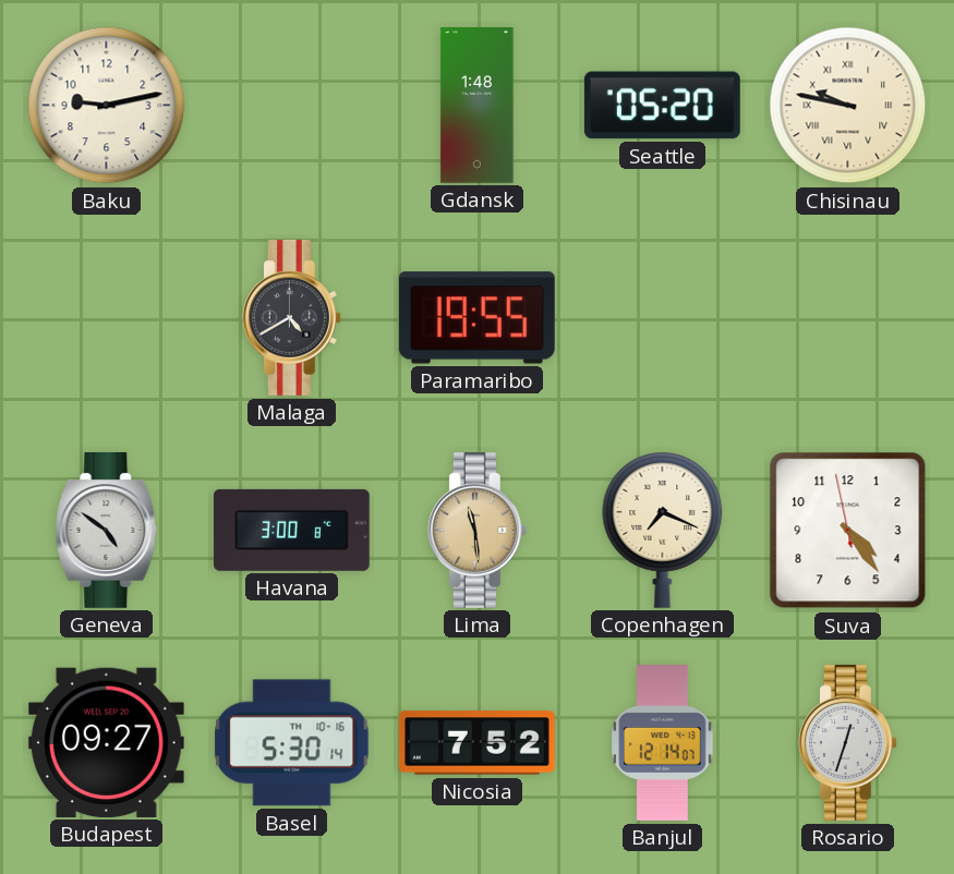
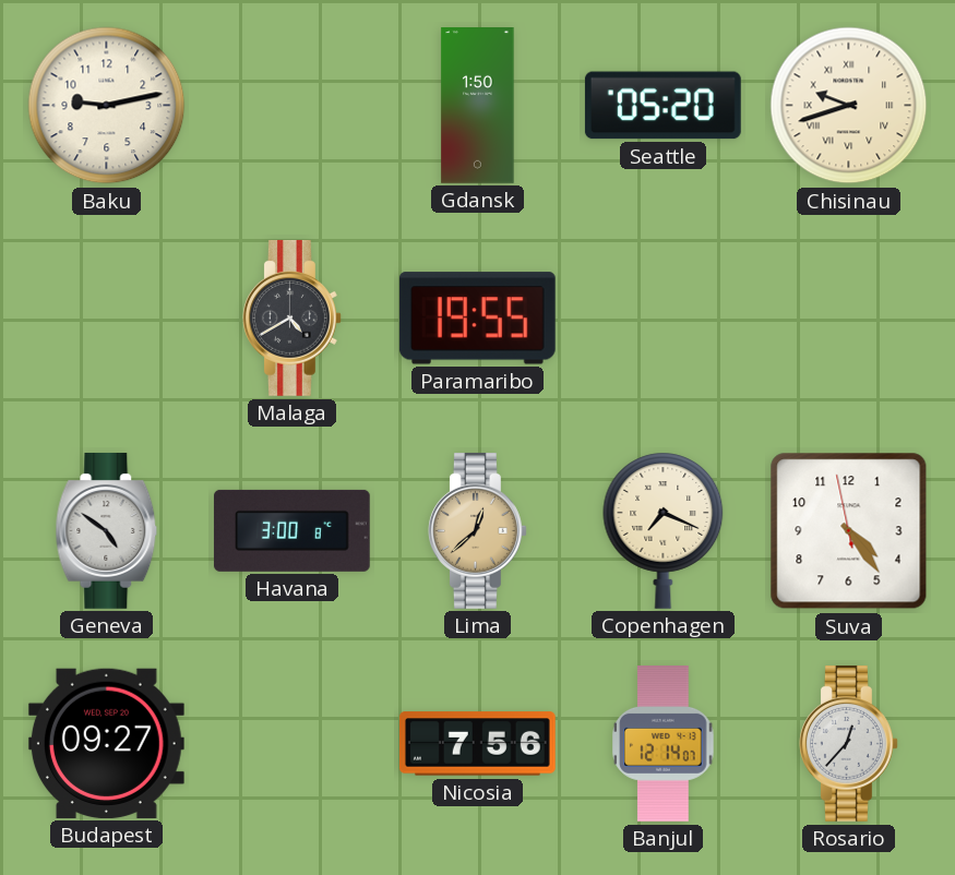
Gdansk: 1:48 -> 1:50 (478, 106)
Chisinau: 9:47 -> 9:42 (849, 106)
Lima: 11:29 -> 12:38 (478, 530)
Basel: 5:30 -> none (292, 743)
Nicosia: 7:52 -> 7:56 (477, 744)
Rosario: 12:33 -> 12:37 (849, 743)
